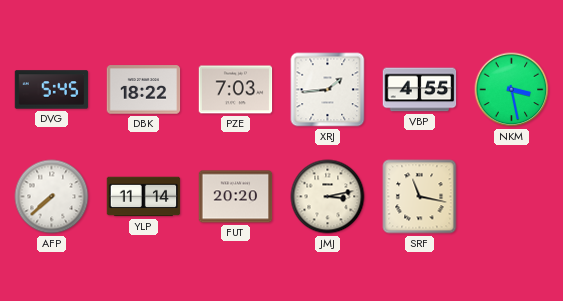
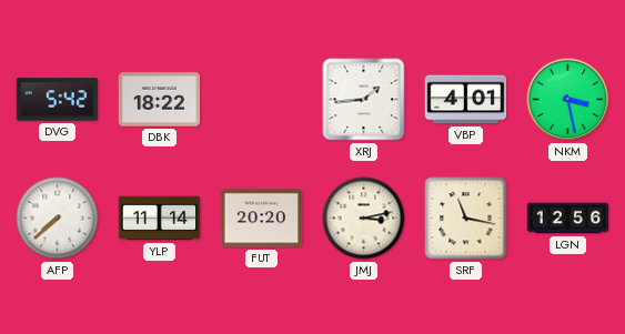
DVG: 5:45 -> 5:42 (58, 100)
PZE: 7:03 -> none (236, 90)
VBP: 4:55 -> 4:01 (466, 100)
LGN: none -> 12:56 (568, 219)
